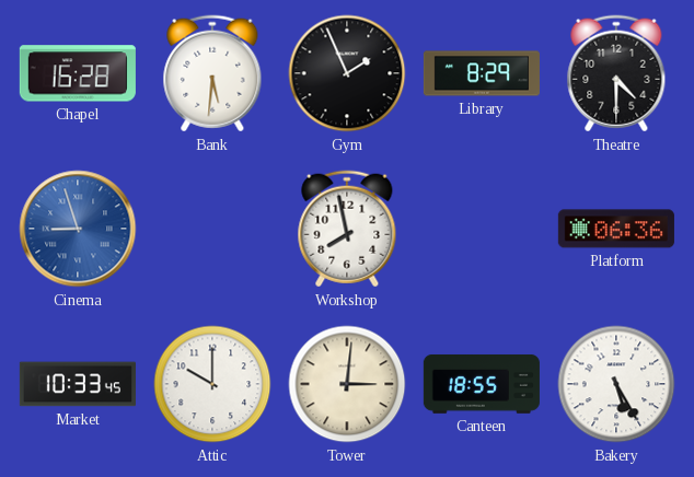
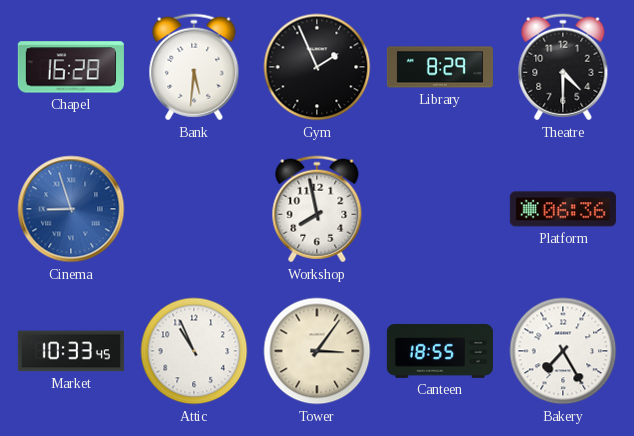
Attic: 10:00 -> 10:56 (194, 351)
Tower: 3:01 -> 3:06 (317, 351)
Bakery: 5:25 -> 7:25 (563, 351)
